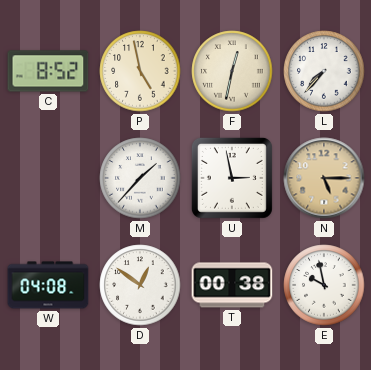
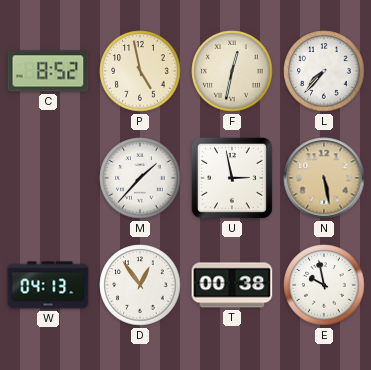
N: 5:15 -> 5:28 (324, 178)
W: 04:08 -> 04:13 (48, 285)
D: 12:51 -> 12:54 (140, 285)
